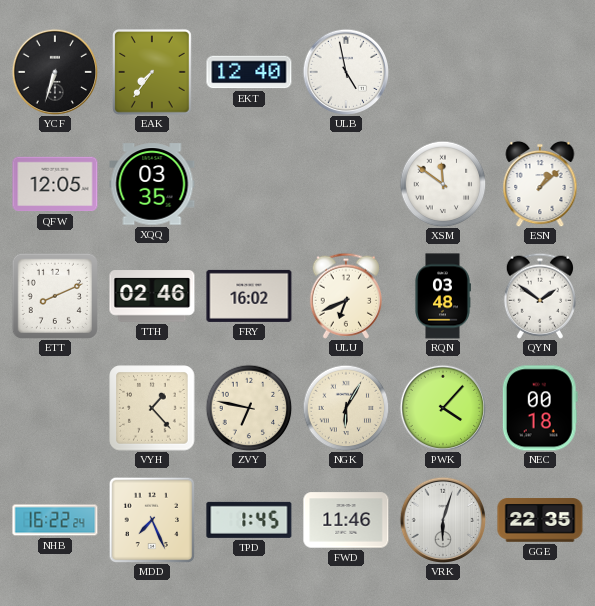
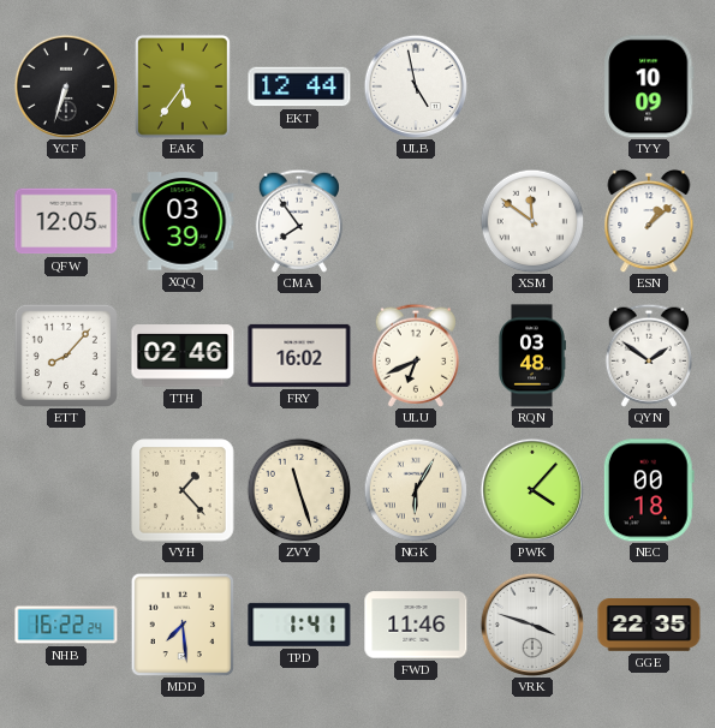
EAK: 7:36 -> 5:36 (184, 88)
EKT: 12:40 -> 12:44 (299, 86)
TYY: none -> 10:09 (649, 86)
XQQ: 03:35 -> 03:39 (183, 221)
CMA: none -> 7:54 (298, 221)
ETT: 8:11 -> 8:07 (66, 356)
ZVY: 6:47 -> 11:27 (299, 490)
MDD: 7:26 -> 7:29 (183, 625)
TPD: 1:45 -> 1:41 (299, 625)
VRK: 6:03 -> 3:48 (532, 625)
